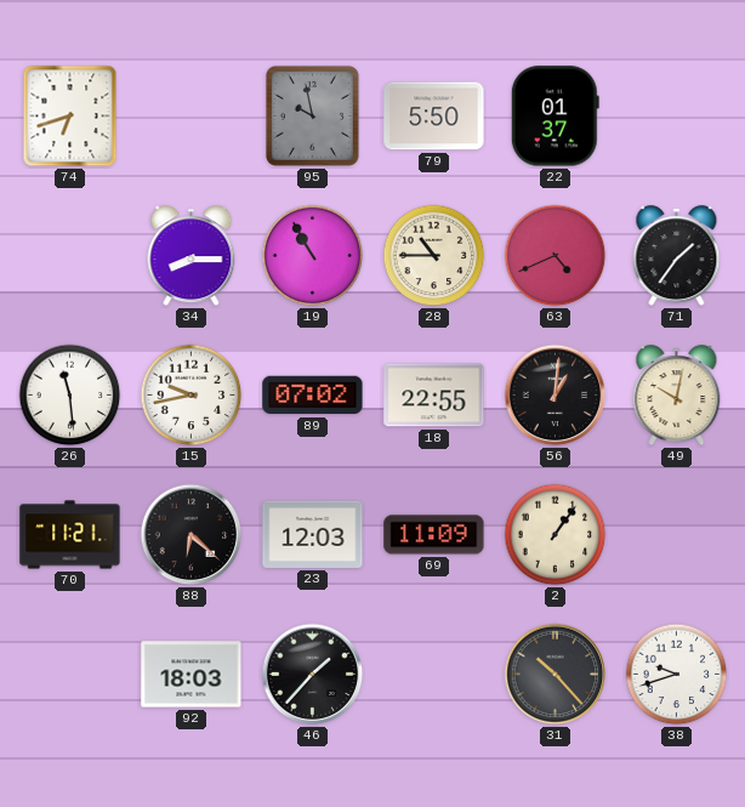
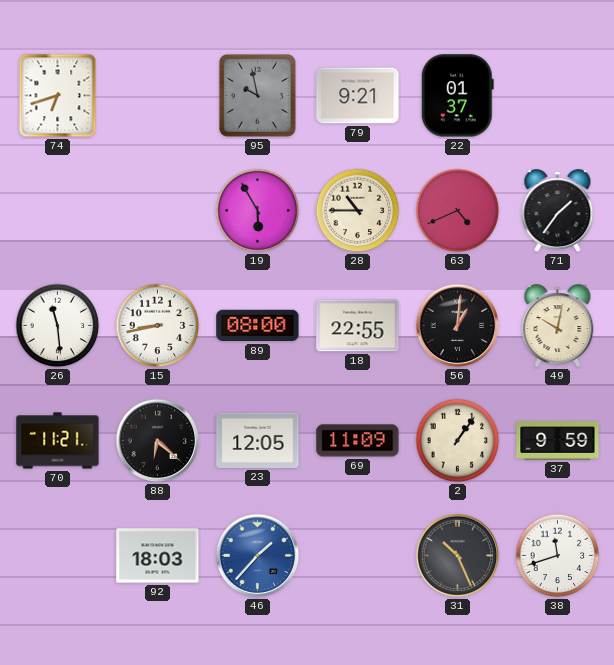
79: 5:50 -> 9:21 (358, 96)
34: 8:15 -> none (192, 256)
19: 10:55 -> 5:55 (258, 211)
15: 9:43 -> 8:43 (158, 326)
89: 07:02 -> 08:00 (258, 326)
23: 12:03 -> 12:05 (258, 440)
37: none -> 9:59 (558, 441)
46 dial: black -> blue (258, 556)
31: 10:23 -> 10:26 (458, 556)
38: 9:42 -> 11:42 (558, 556)
